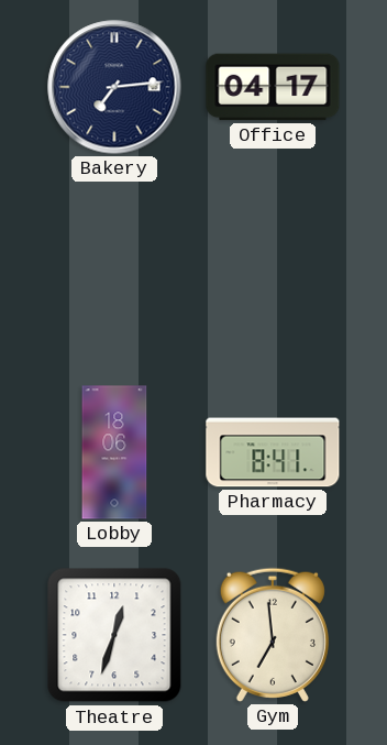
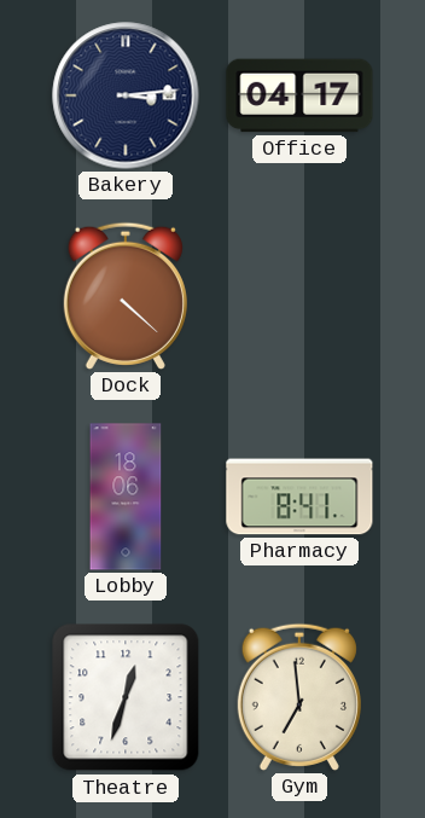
Bakery: 7:14 -> 3:14 (126, 95)
Dock: none -> 4:22 (126, 296)
